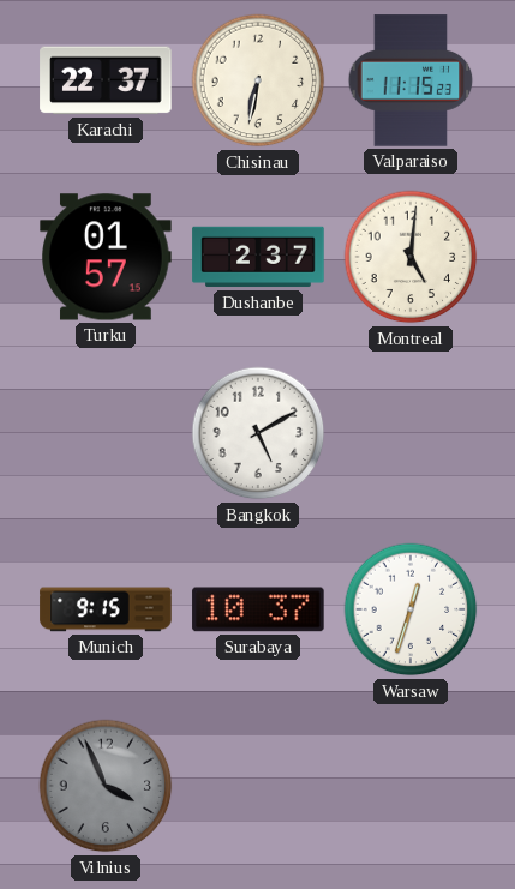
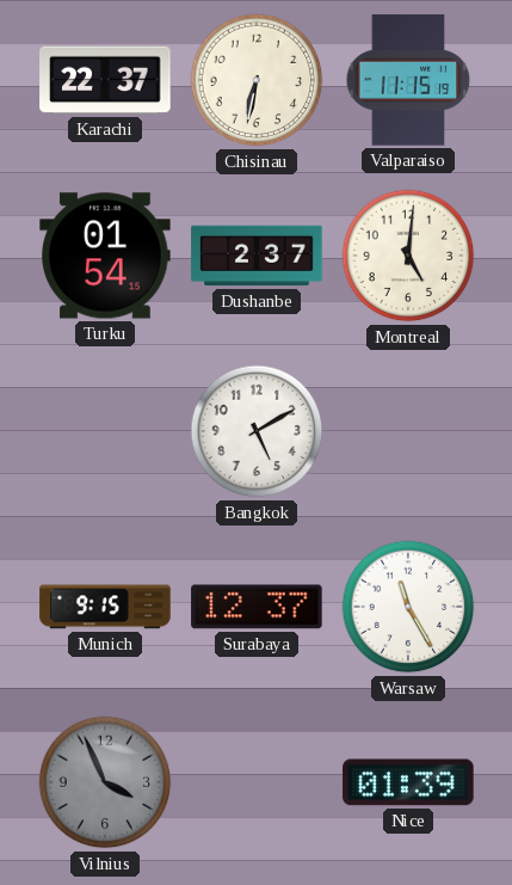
Valparaiso: 11:15:23 -> 11:15:19 (408, 80)
Turku: 01:57 -> 01:54 (105, 256)
Surabaya: 10:37 -> 12:37 (257, 607)
Warsaw: 12:33 -> 11:25 (408, 607)
Nice: none -> 01:39 (408, 782)
